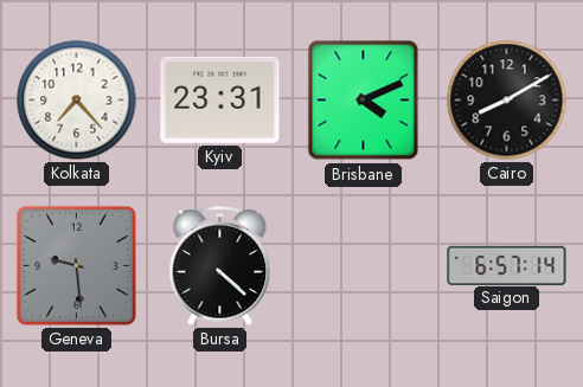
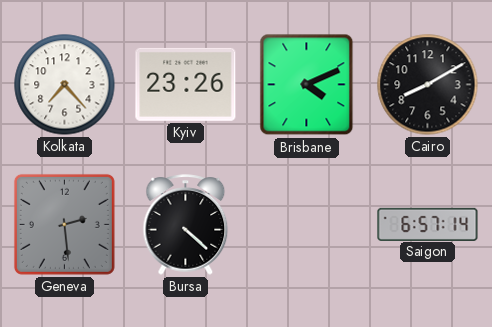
Kyiv: 23:31 -> 23:26 (186, 84)
Geneva: 9:29 -> 2:29 (64, 224)
